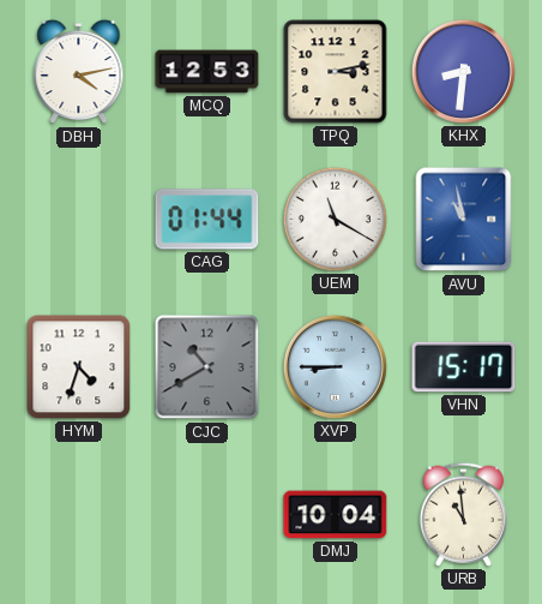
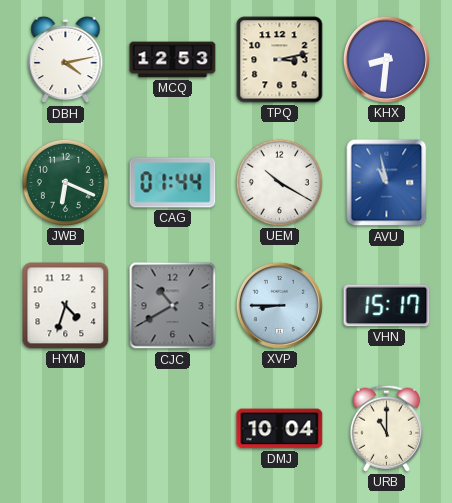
JWB: none -> 6:19 (65, 182)
UEM: 11:20 -> 10:20 (279, 182)
URB: 10:59 -> 11:00 (386, 428)
